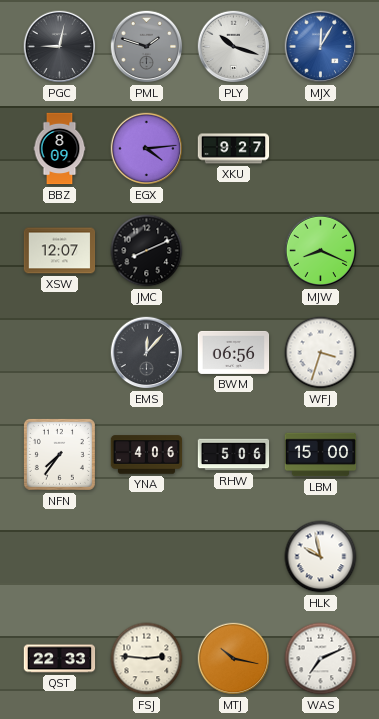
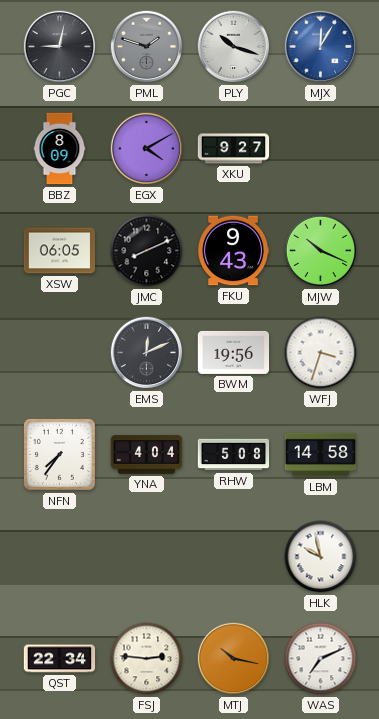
EGX: 4:14 -> 4:10 (147, 149)
XSW: 12:07 -> 06:05 (60, 251)
FKU: none -> 9:43 (234, 251)
MJW: 8:19 -> 10:19 (321, 251)
EMS: 12:07 -> 12:11 (147, 353)
BWM: 06:56 -> 19:56 (234, 352)
YNA: 4:06 -> 4:04 (147, 455)
RHW: 5:06 -> 5:08 (234, 455)
LBM: 15:00 -> 14:58 (321, 455)
QST: 22:33 -> 22:34 (60, 659)
